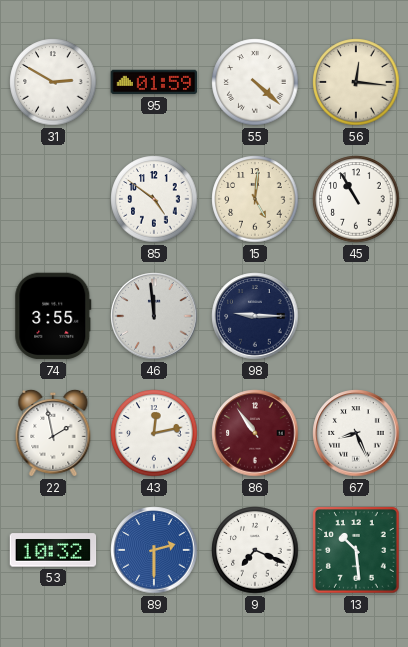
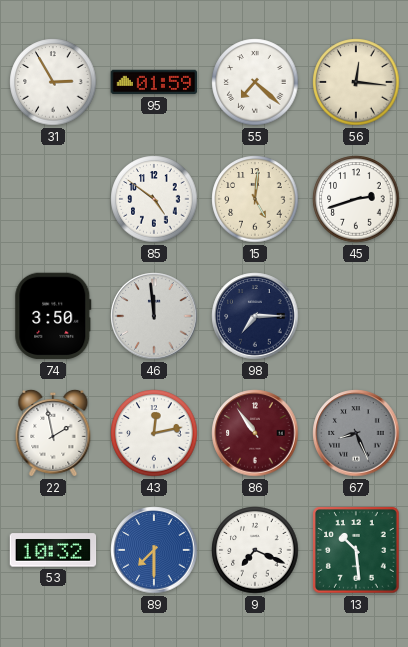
31: 2:50 -> 2:55 (53, 82)
55: 4:22 -> 7:22 (255, 82)
45: 10:55 -> 2:42 (356, 199)
74: 3:55 -> 3:50 (53, 316)
98: 9:15 -> 7:15 (255, 316)
67 dial: white -> grey (356, 433)
89: 2:30 -> 7:30 (154, 550)
